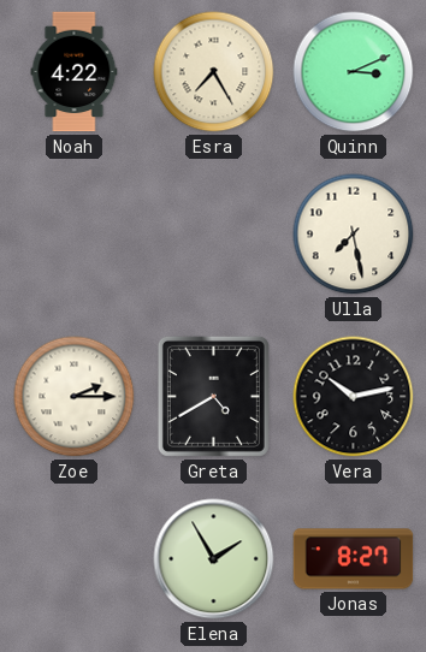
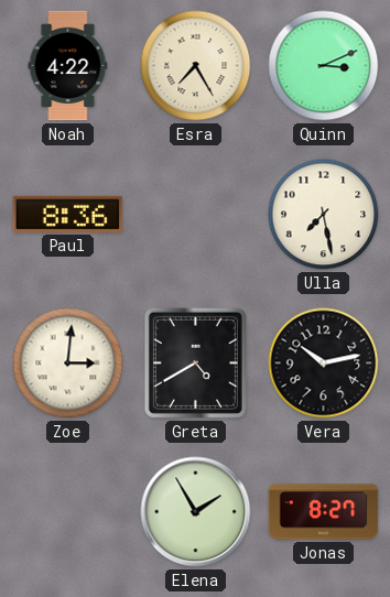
Paul: none -> 8:36 (68, 214)
Zoe: 2:15 -> 3:01 (68, 363)
